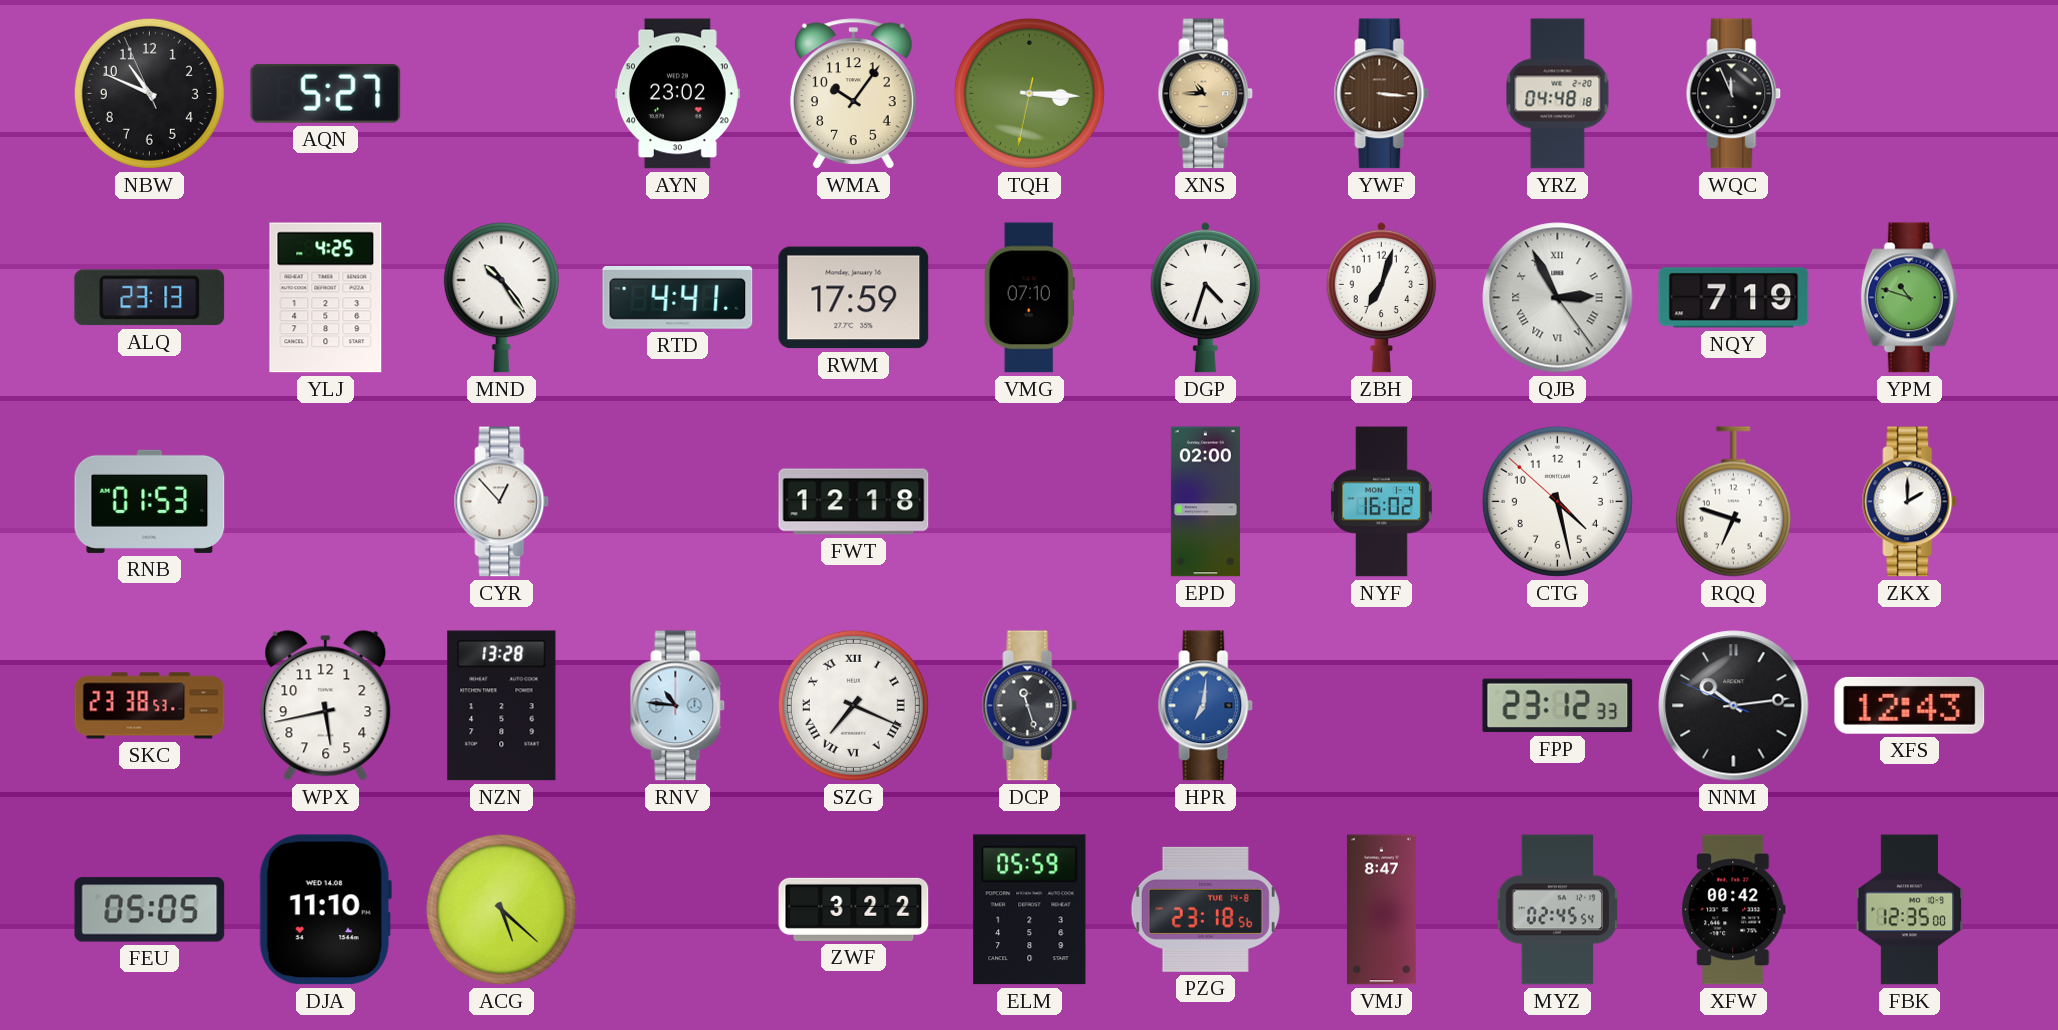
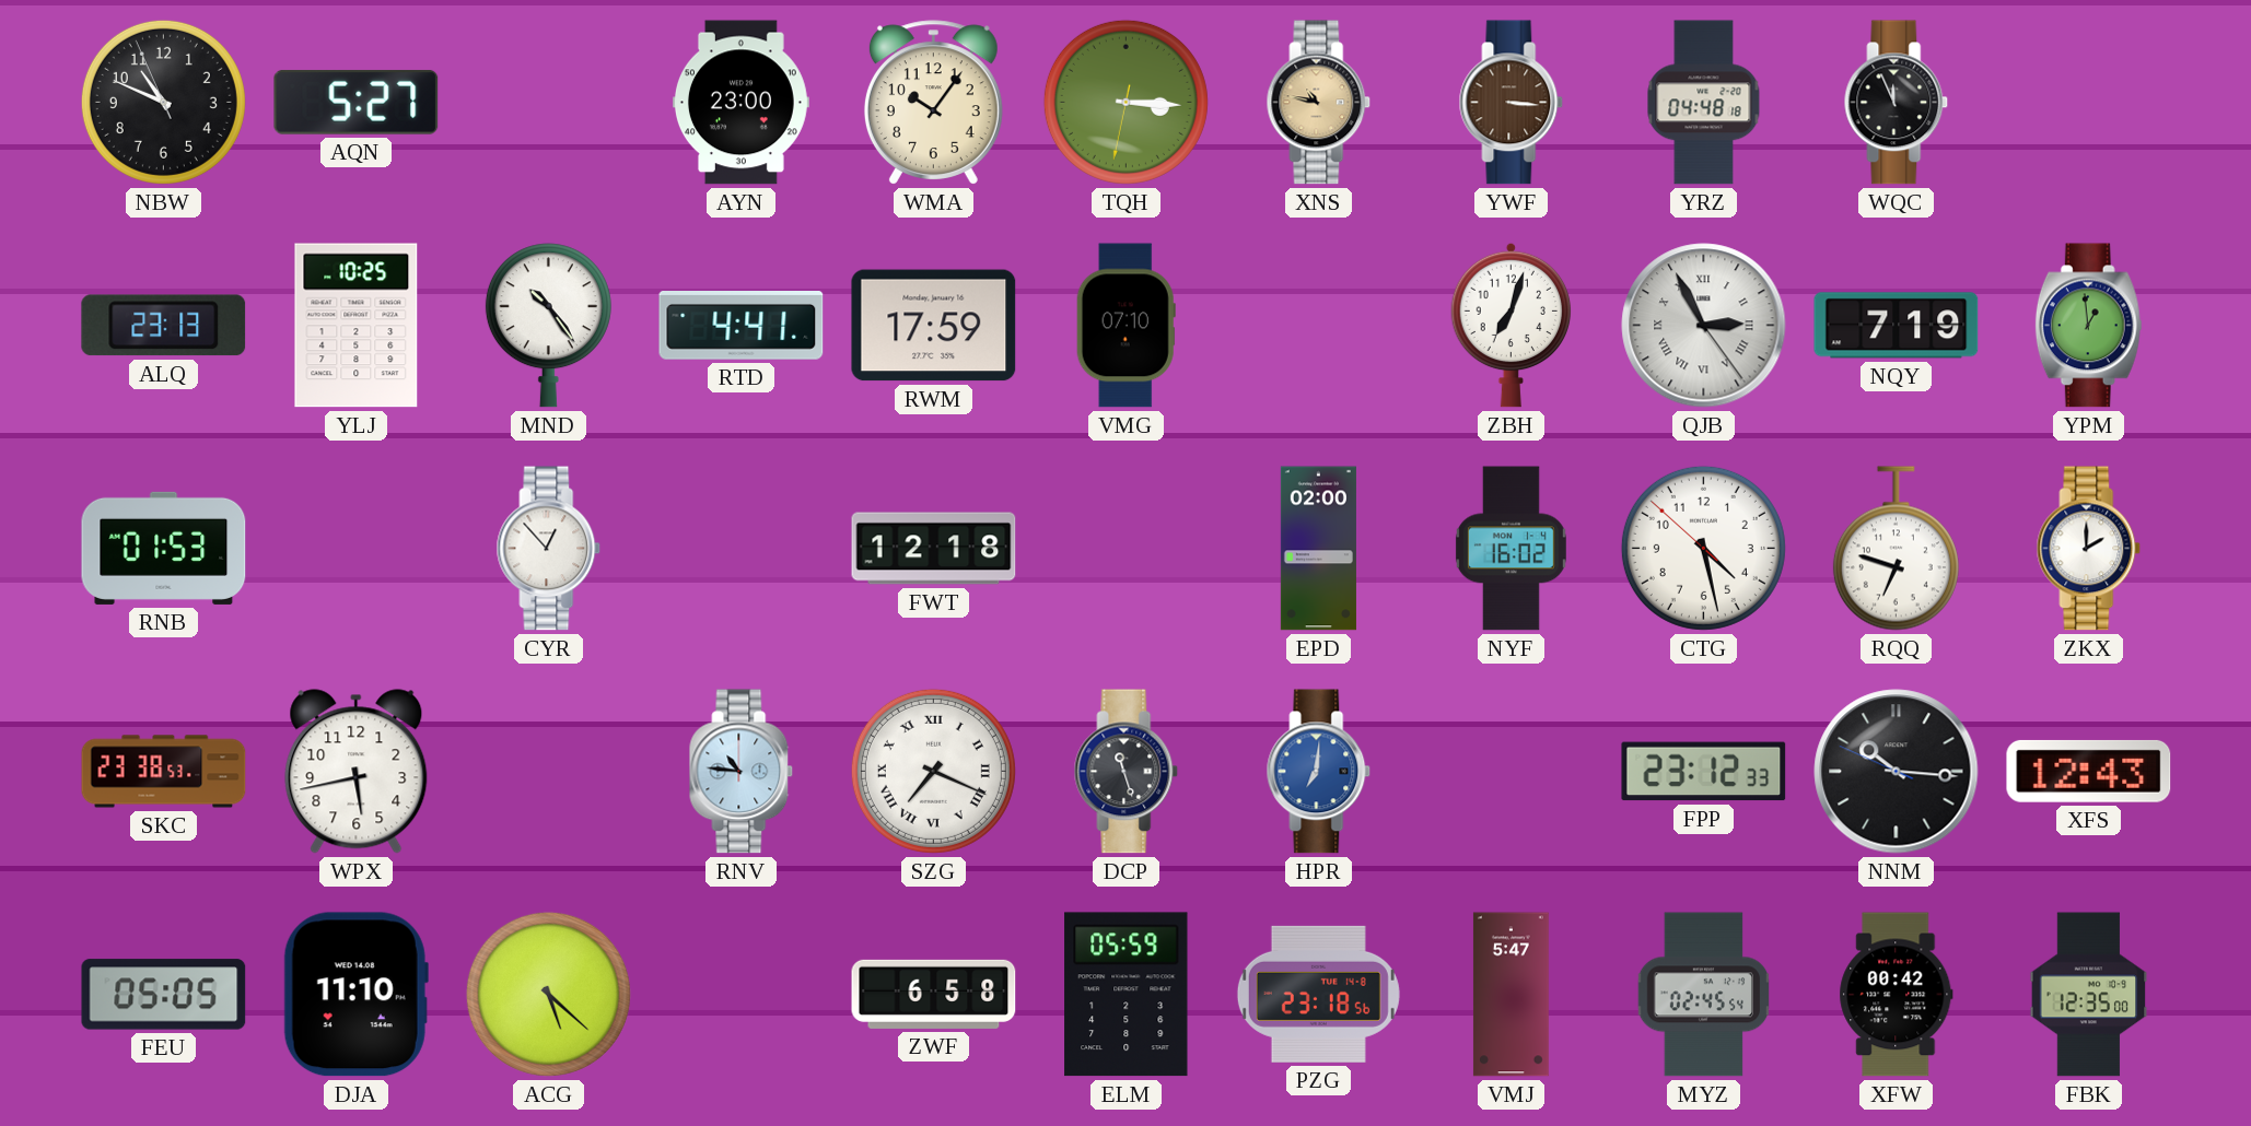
AYN: 23:02 -> 23:00 (740, 103)
XNS: 10:45 -> 10:47 (1319, 103)
YLJ: 4:25 -> 10:25 (357, 326)
DGP: 4:33 -> none (1206, 297)
YPM: 10:48 -> 12:59 (2088, 326)
NZN: 13:28 -> none (502, 706)
NNM: 10:13 -> 10:15 (1897, 772)
ZWF: 3:22 -> 6:58 (934, 994)
VMJ: 8:47 -> 5:47 (1511, 995)
